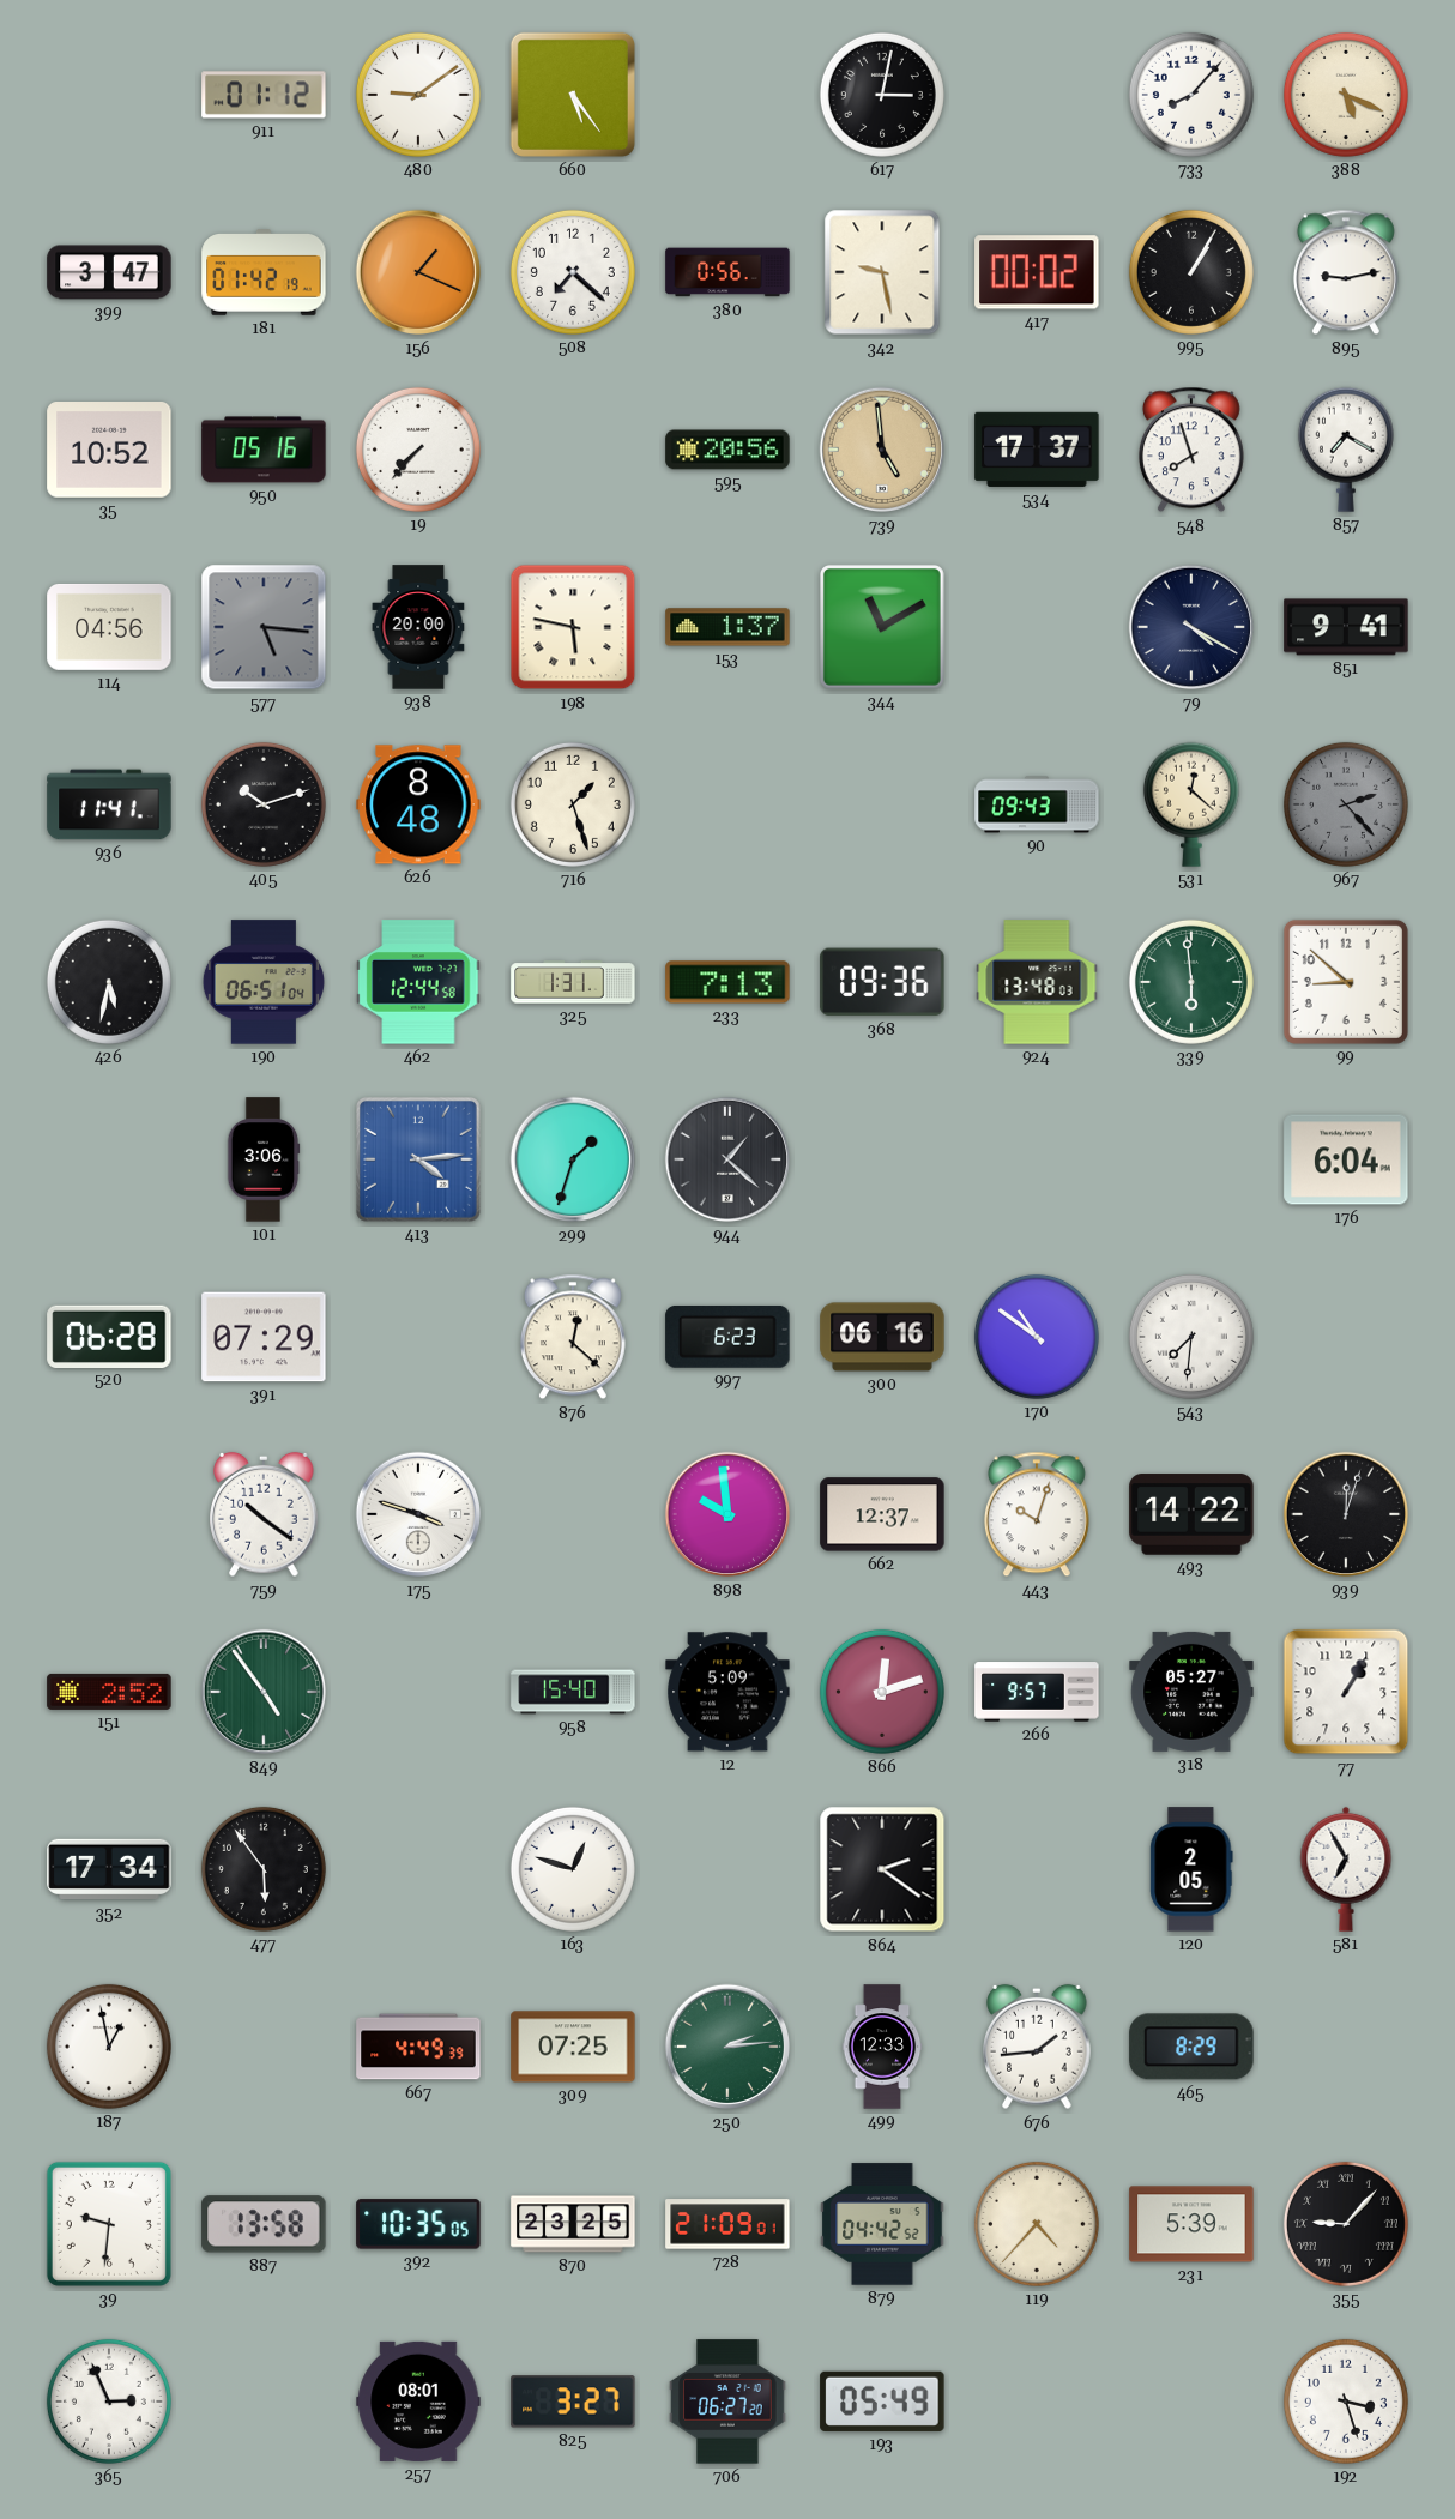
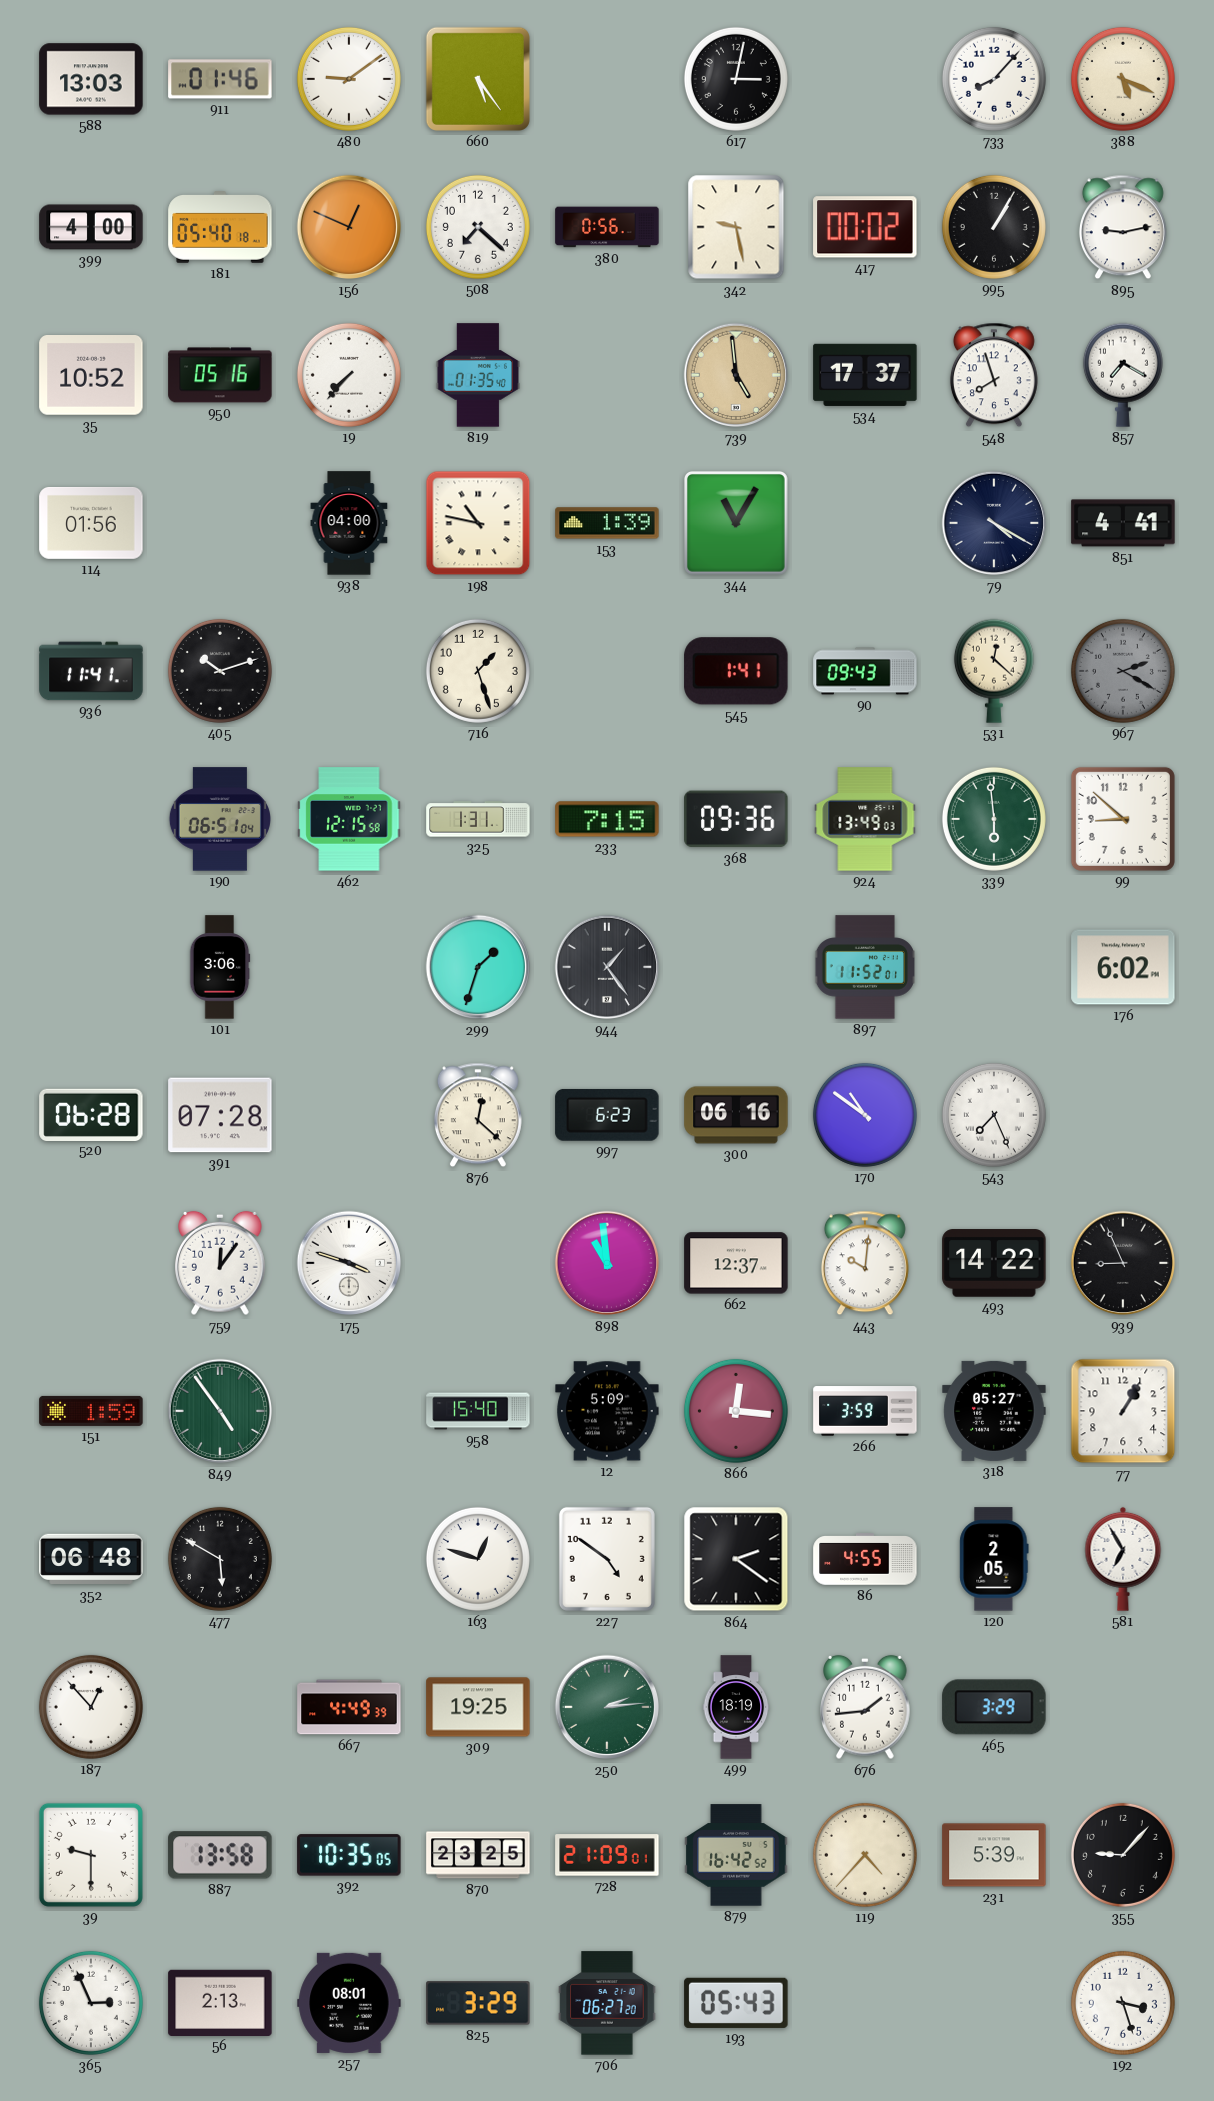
588: none -> 13:03 (91, 79)
911: 01:12 -> 01:46 (220, 79)
399: 3:47 -> 4:00 (91, 227)
181: 01:42 -> 05:40 (220, 227)
156: 1:19 -> 12:49 (349, 227)
819: none -> 01:35 (477, 375)
595: 20:56 -> none (727, 450)
114: 04:56 -> 01:56 (91, 523)
577: 5:16 -> none (264, 627)
938: 20:00 -> 04:00 (349, 523)
198: 5:47 -> 10:47 (478, 523)
153: 1:37 -> 1:39 (607, 523)
344: 11:10 -> 11:05 (736, 523)
851: 9:41 -> 4:41 (1123, 523)
626: 8:48 -> none (418, 804)
545: none -> 1:41 (736, 671)
967: 2:23 -> 2:20 (1123, 671)
426: 5:32 -> none (109, 982)
462: 12:44 -> 12:15 (349, 819)
233: 7:13 -> 7:15 (607, 819)
924: 13:48 -> 13:49 (865, 819)
413: 4:14 -> none (418, 1159)
944: 1:22 -> 1:24 (607, 967)
897: none -> 11:52 (865, 967)
176: 6:04 -> 6:02 (1123, 967)
391: 07:29 -> 07:28 (220, 1115)
543: 7:31 -> 7:26 (994, 1115)
759: 10:21 -> 12:06 (220, 1263)
898: 9:59 -> 10:59 (607, 1263)
443: 10:03 -> 10:01 (865, 1263)
939: 12:03 -> 8:56 (1123, 1263)
151: 2:52 -> 1:59 (91, 1411)
866: 12:12 -> 12:16 (736, 1411)
266: 9:57 -> 3:59 (865, 1411)
352: 17:34 -> 06:48 (91, 1559)
477: 5:54 -> 5:50 (220, 1559)
227: none -> 4:51 (607, 1559)
86: none -> 4:55 (865, 1559)
187: 12:58 -> 12:53 (91, 1707)
309: 07:25 -> 19:25 (478, 1707)
499: 12:33 -> 18:19 (736, 1707)
465: 8:29 -> 3:29 (994, 1707)
39: 9:31 -> 9:30 (91, 1855)
879: 04:42 -> 16:42 (736, 1855)
355 numerals: Roman -> Arabic (1123, 1855)
56: none -> 2:13 (220, 2002)
825: 3:27 -> 3:29 (478, 2003)
193: 05:49 -> 05:43 (736, 2003)
